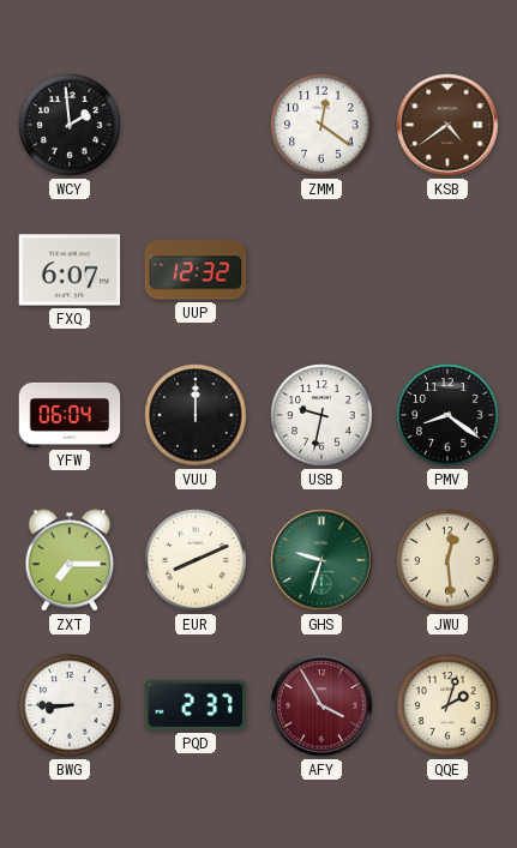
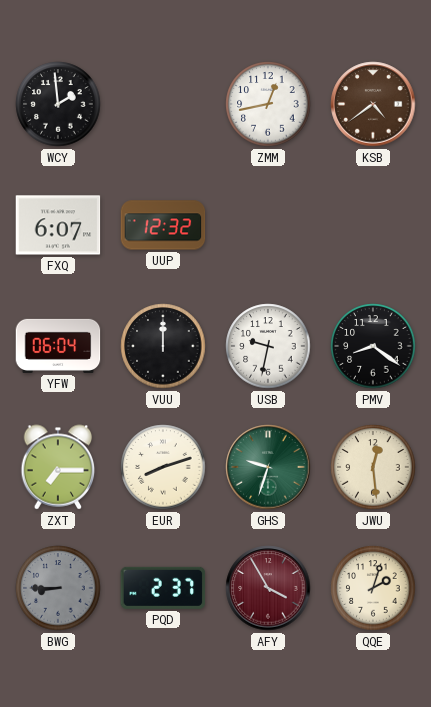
ZMM: 12:21 -> 12:43 (268, 104)
EUR: 8:11 -> 8:12 (163, 467)
BWG dial: white -> grey (58, 588)
